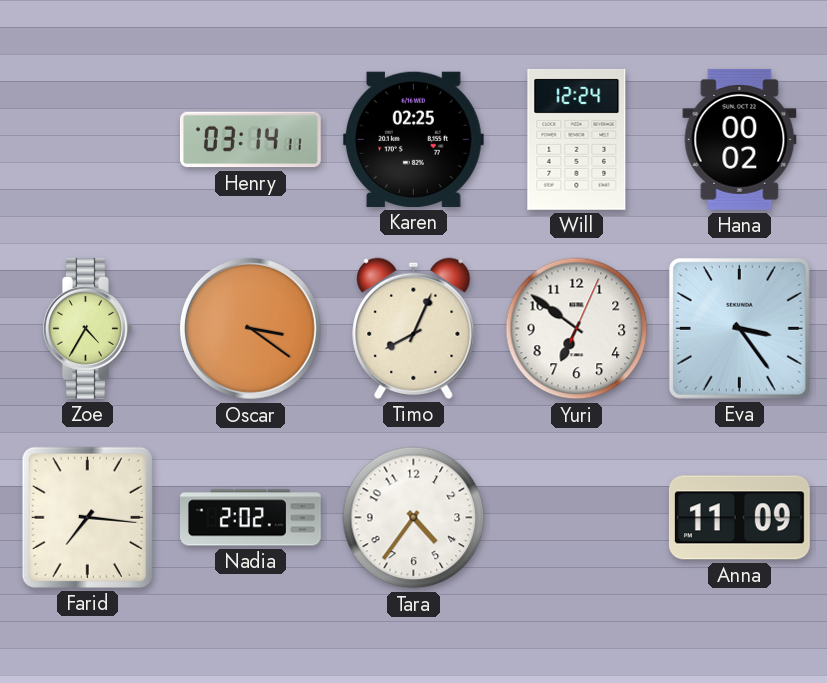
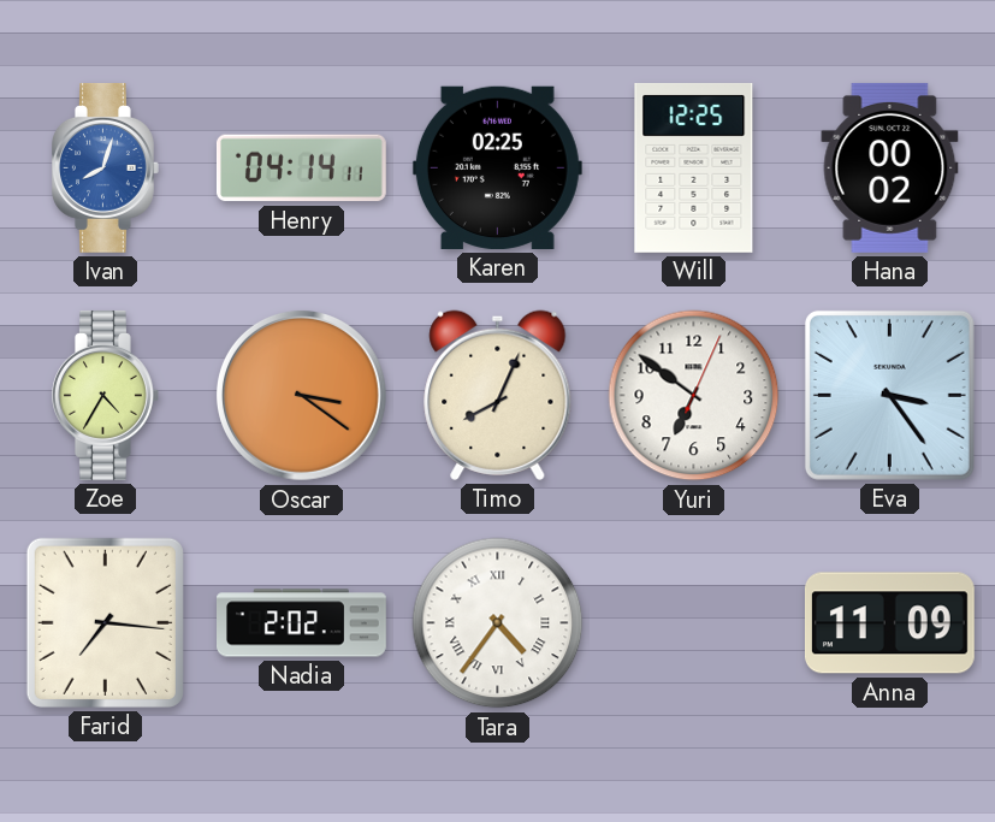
Ivan: none -> 8:03 (106, 167)
Henry: 03:14 -> 04:14 (301, 168)
Will: 12:24 -> 12:25 (694, 167)
Tara numerals: Arabic -> Roman (498, 623)
